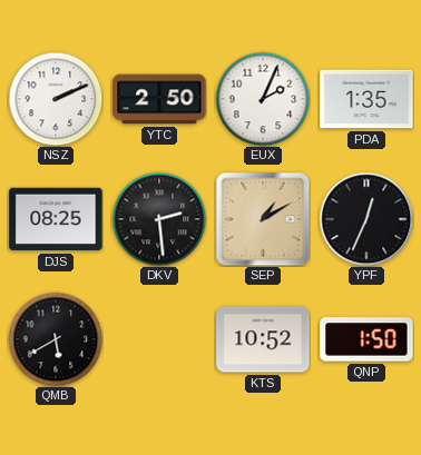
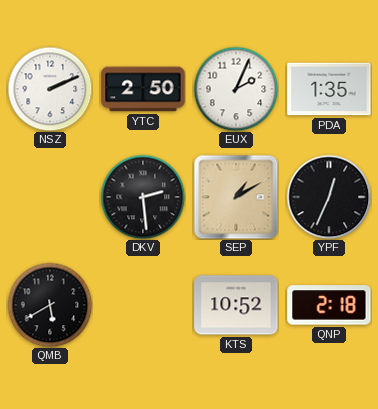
DJS: 08:25 -> none (56, 219)
QNP: 1:50 -> 2:18 (329, 305)
